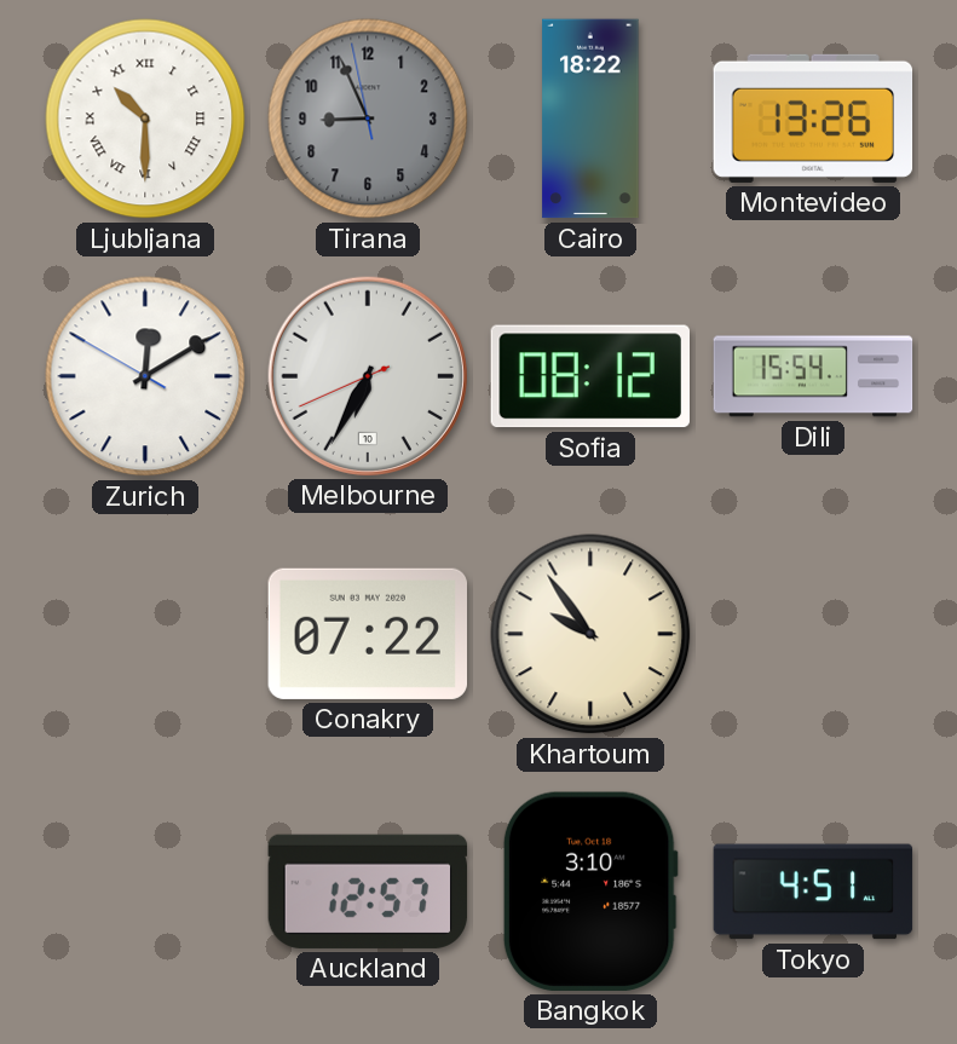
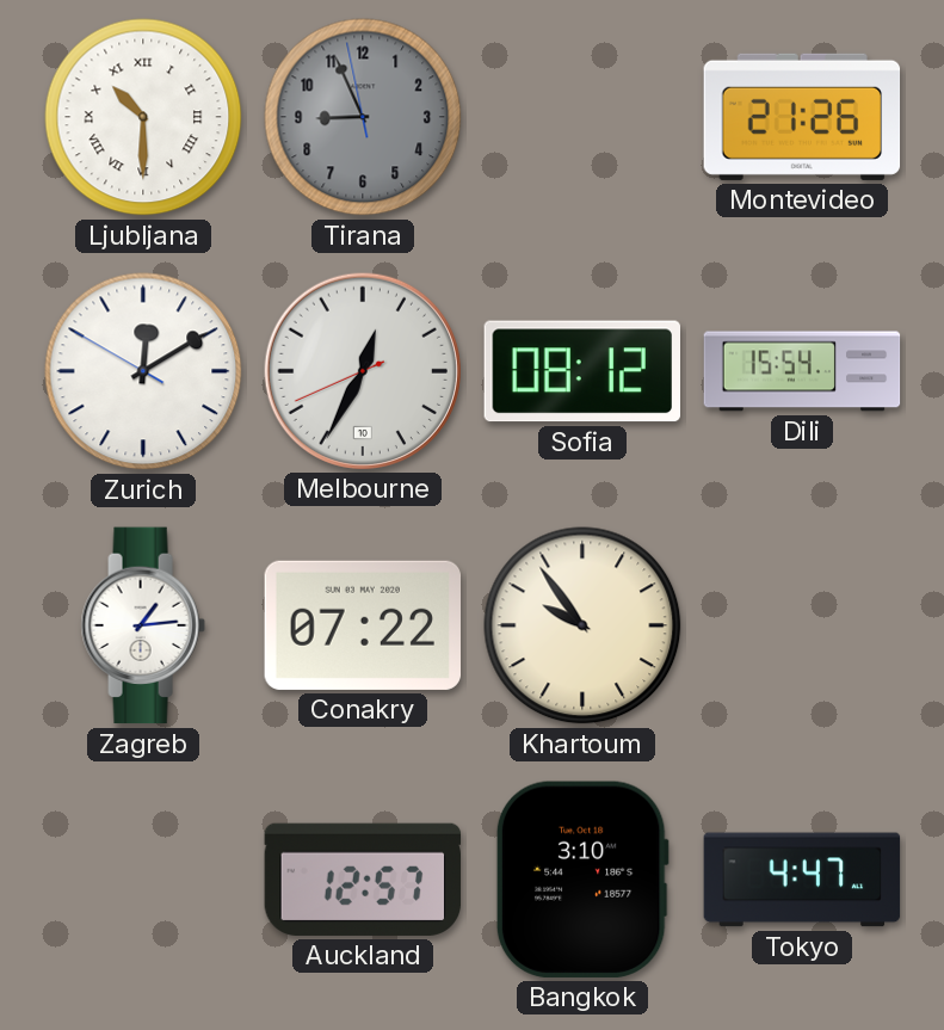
Cairo: 18:22 -> none (590, 119)
Montevideo: 13:26 -> 21:26 (802, 117)
Melbourne: 6:34 -> 12:34 (362, 370)
Zagreb: none -> 1:14 (143, 625)
Tokyo: 4:51 -> 4:47 (802, 880)
